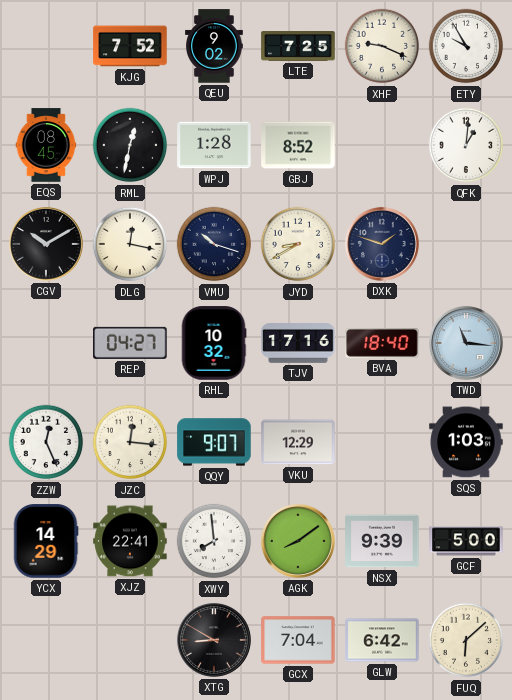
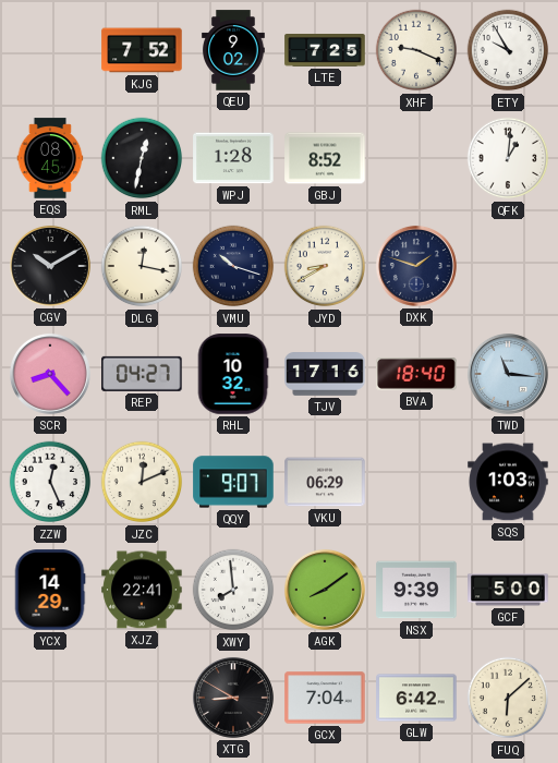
SCR: none -> 8:23 (50, 374)
JZC: 12:16 -> 12:11 (142, 482)
VKU: 12:29 -> 06:29 (325, 482)
